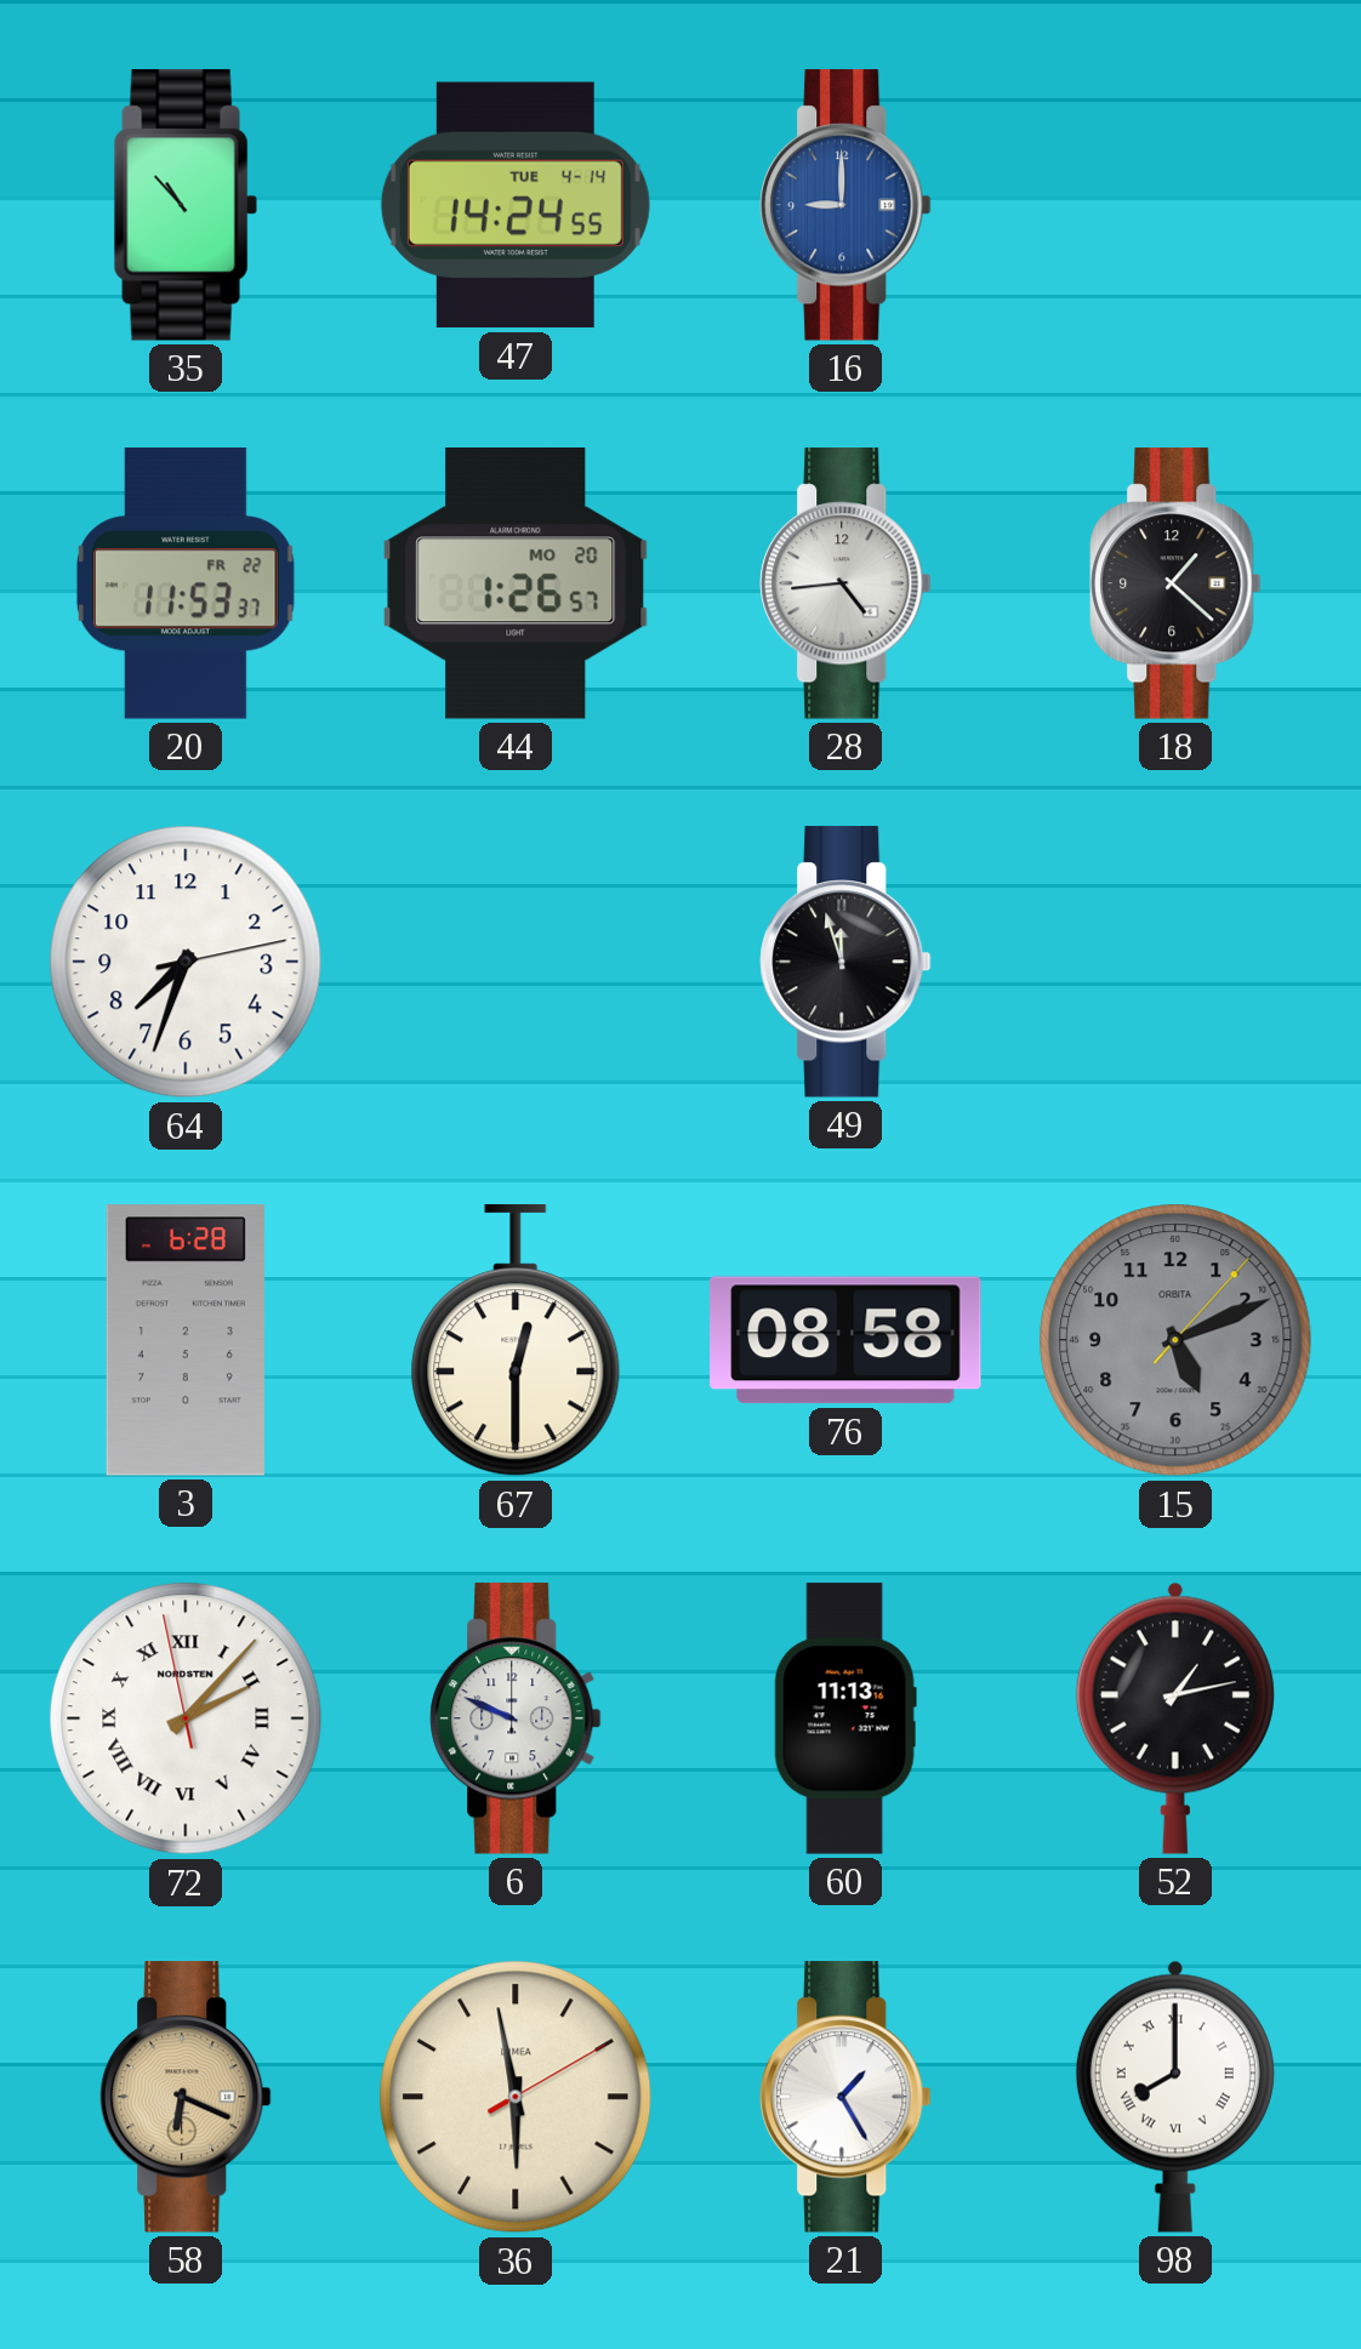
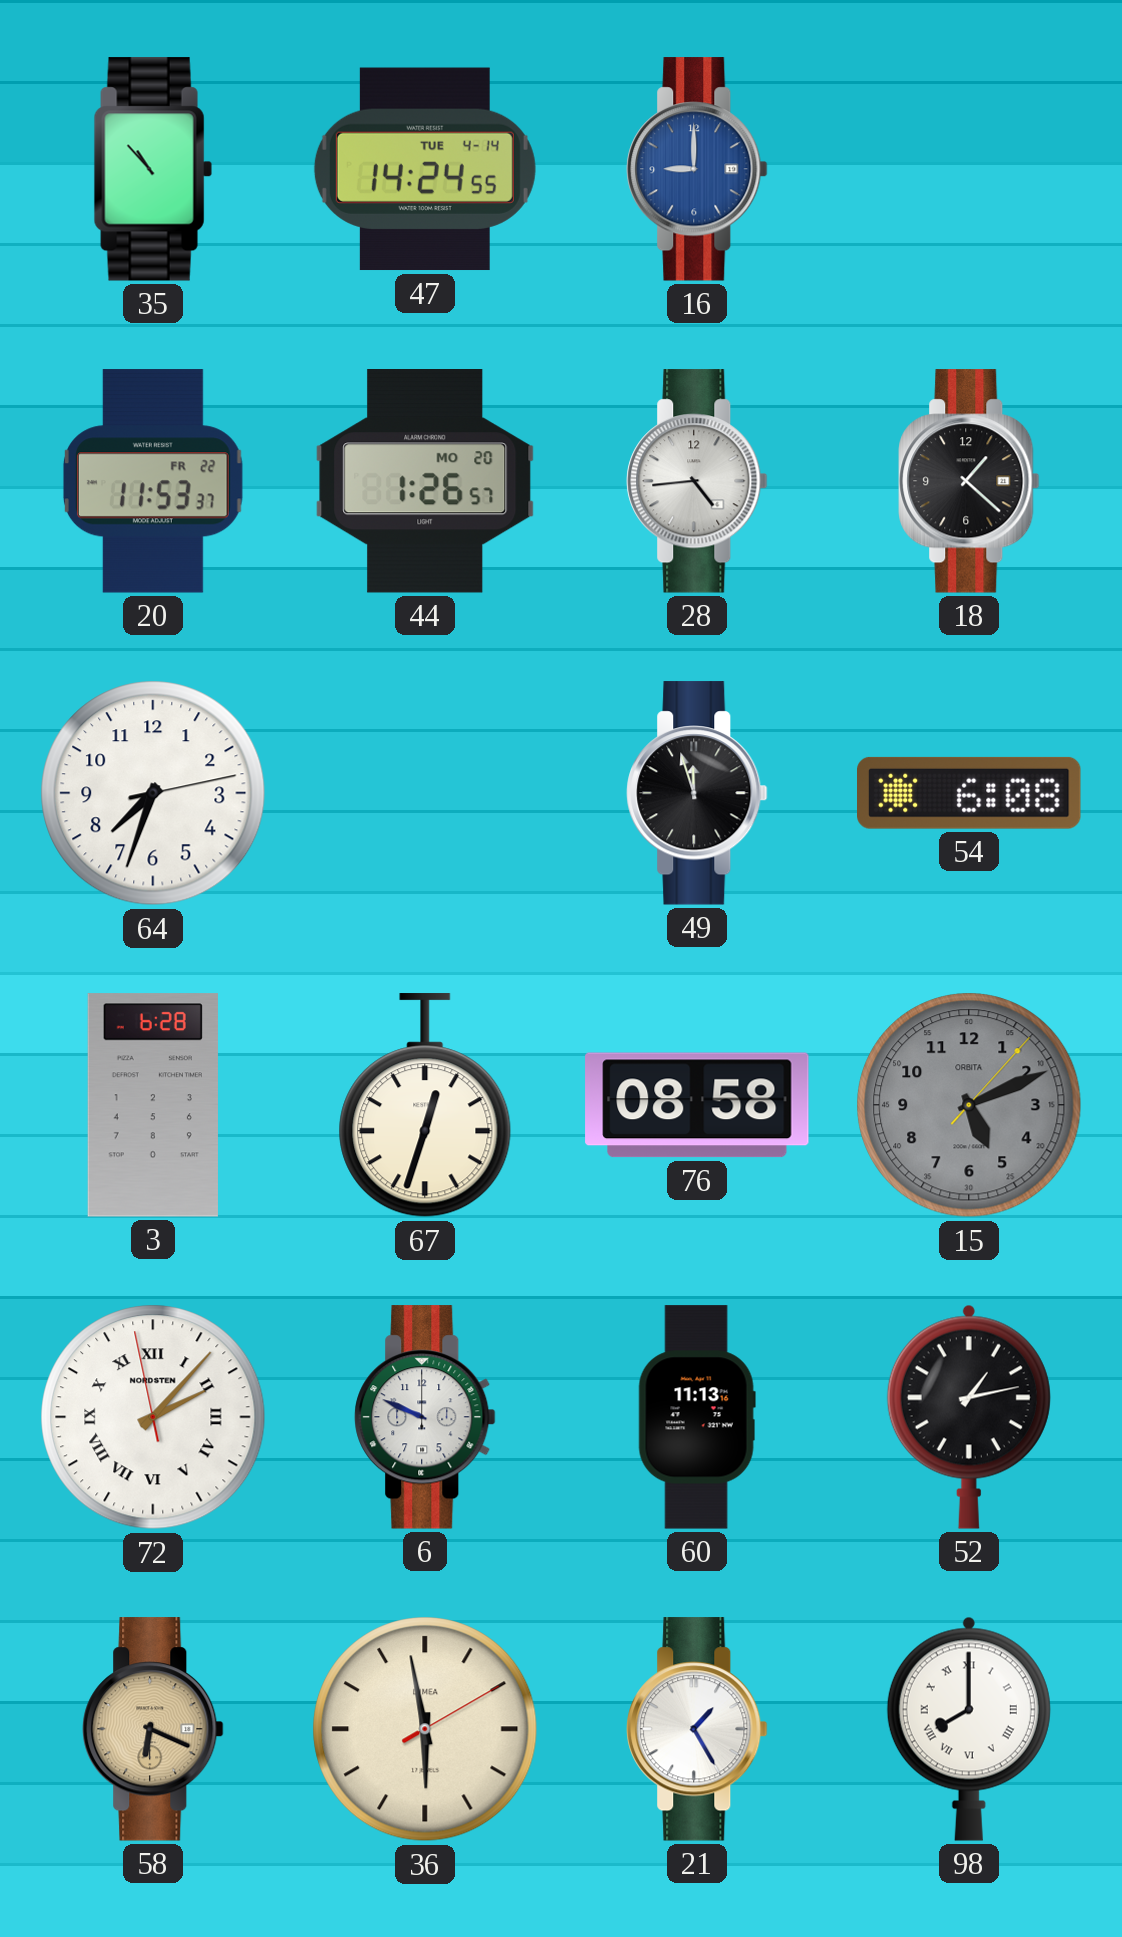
54: none -> 6:08 (970, 793)
67: 12:30 -> 12:33 (425, 1106)
